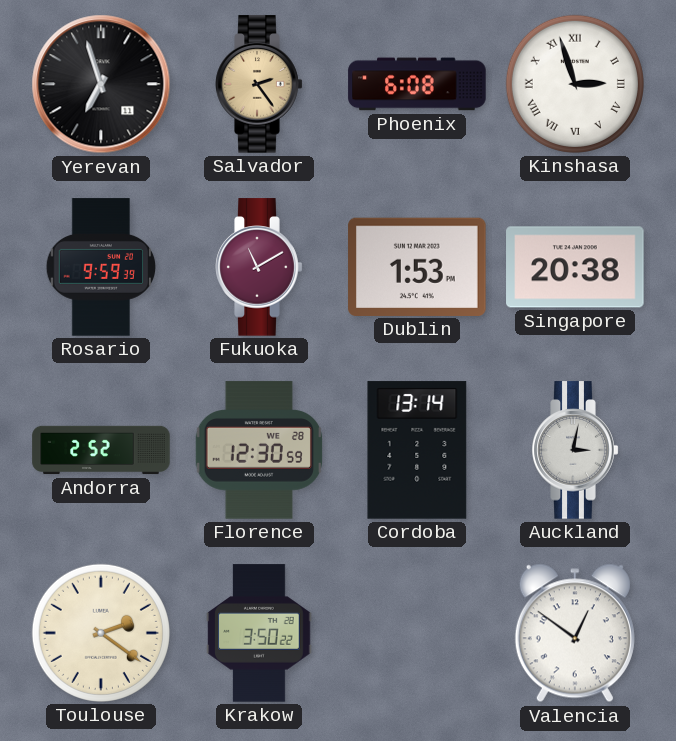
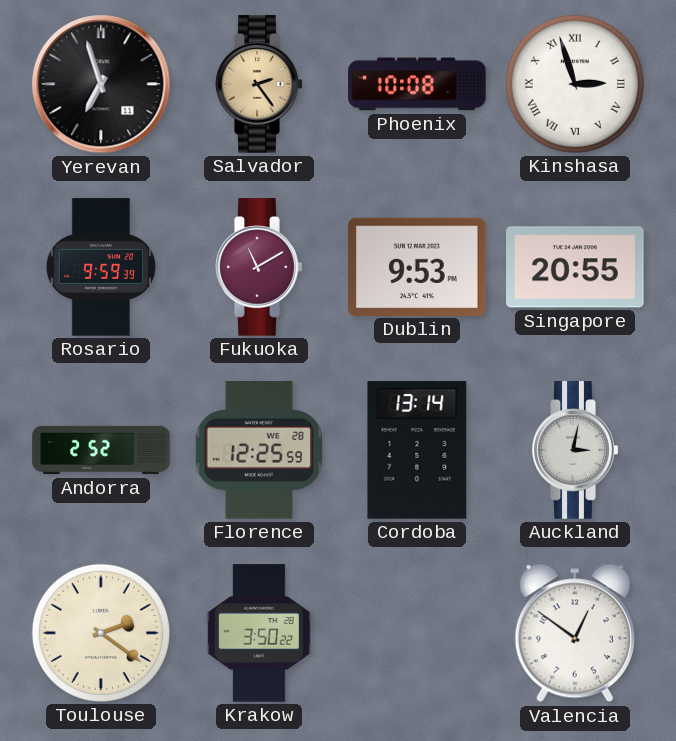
Phoenix: 6:08 -> 10:08 (417, 84)
Dublin: 1:53 -> 9:53 (417, 267)
Singapore: 20:38 -> 20:55 (575, 267)
Florence: 12:30 -> 12:25 (258, 450)
